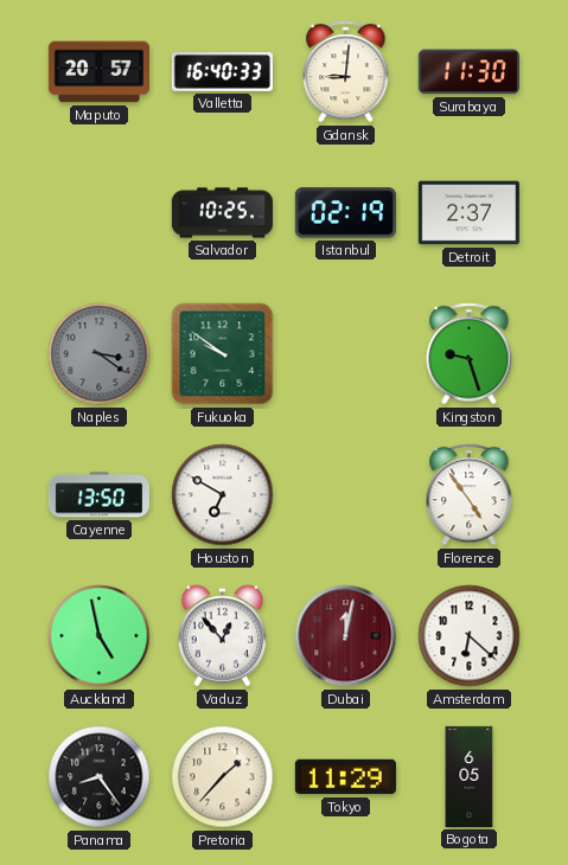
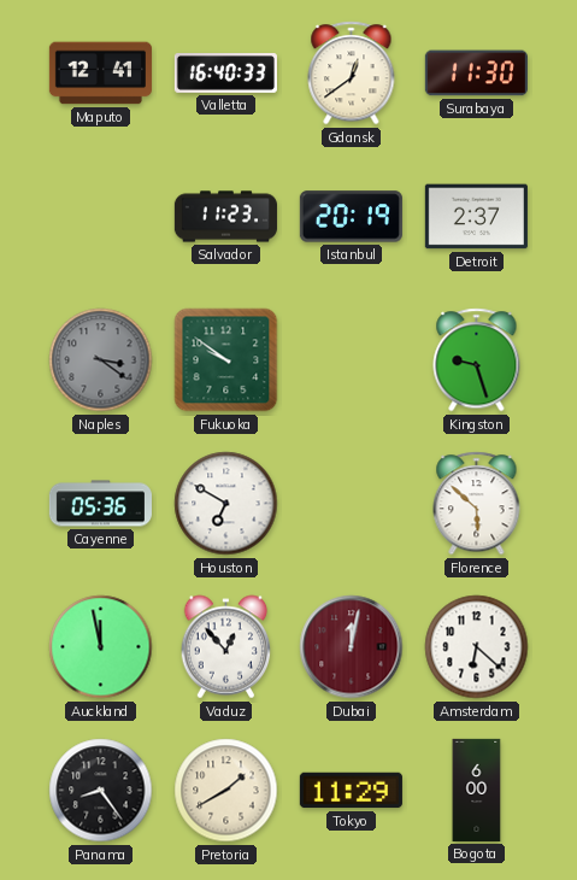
Maputo: 20:57 -> 12:41 (100, 74)
Gdansk: 9:01 -> 12:39 (352, 74)
Salvador: 10:25 -> 11:23 (225, 217)
Istanbul: 02:19 -> 20:19 (351, 217)
Cayenne: 13:50 -> 05:36 (100, 504)
Florence: 4:54 -> 5:52 (477, 504)
Auckland: 4:58 -> 11:58 (101, 647)
Pretoria: 1:37 -> 1:40 (226, 791)
Bogota: 6:05 -> 6:00 (477, 790)
